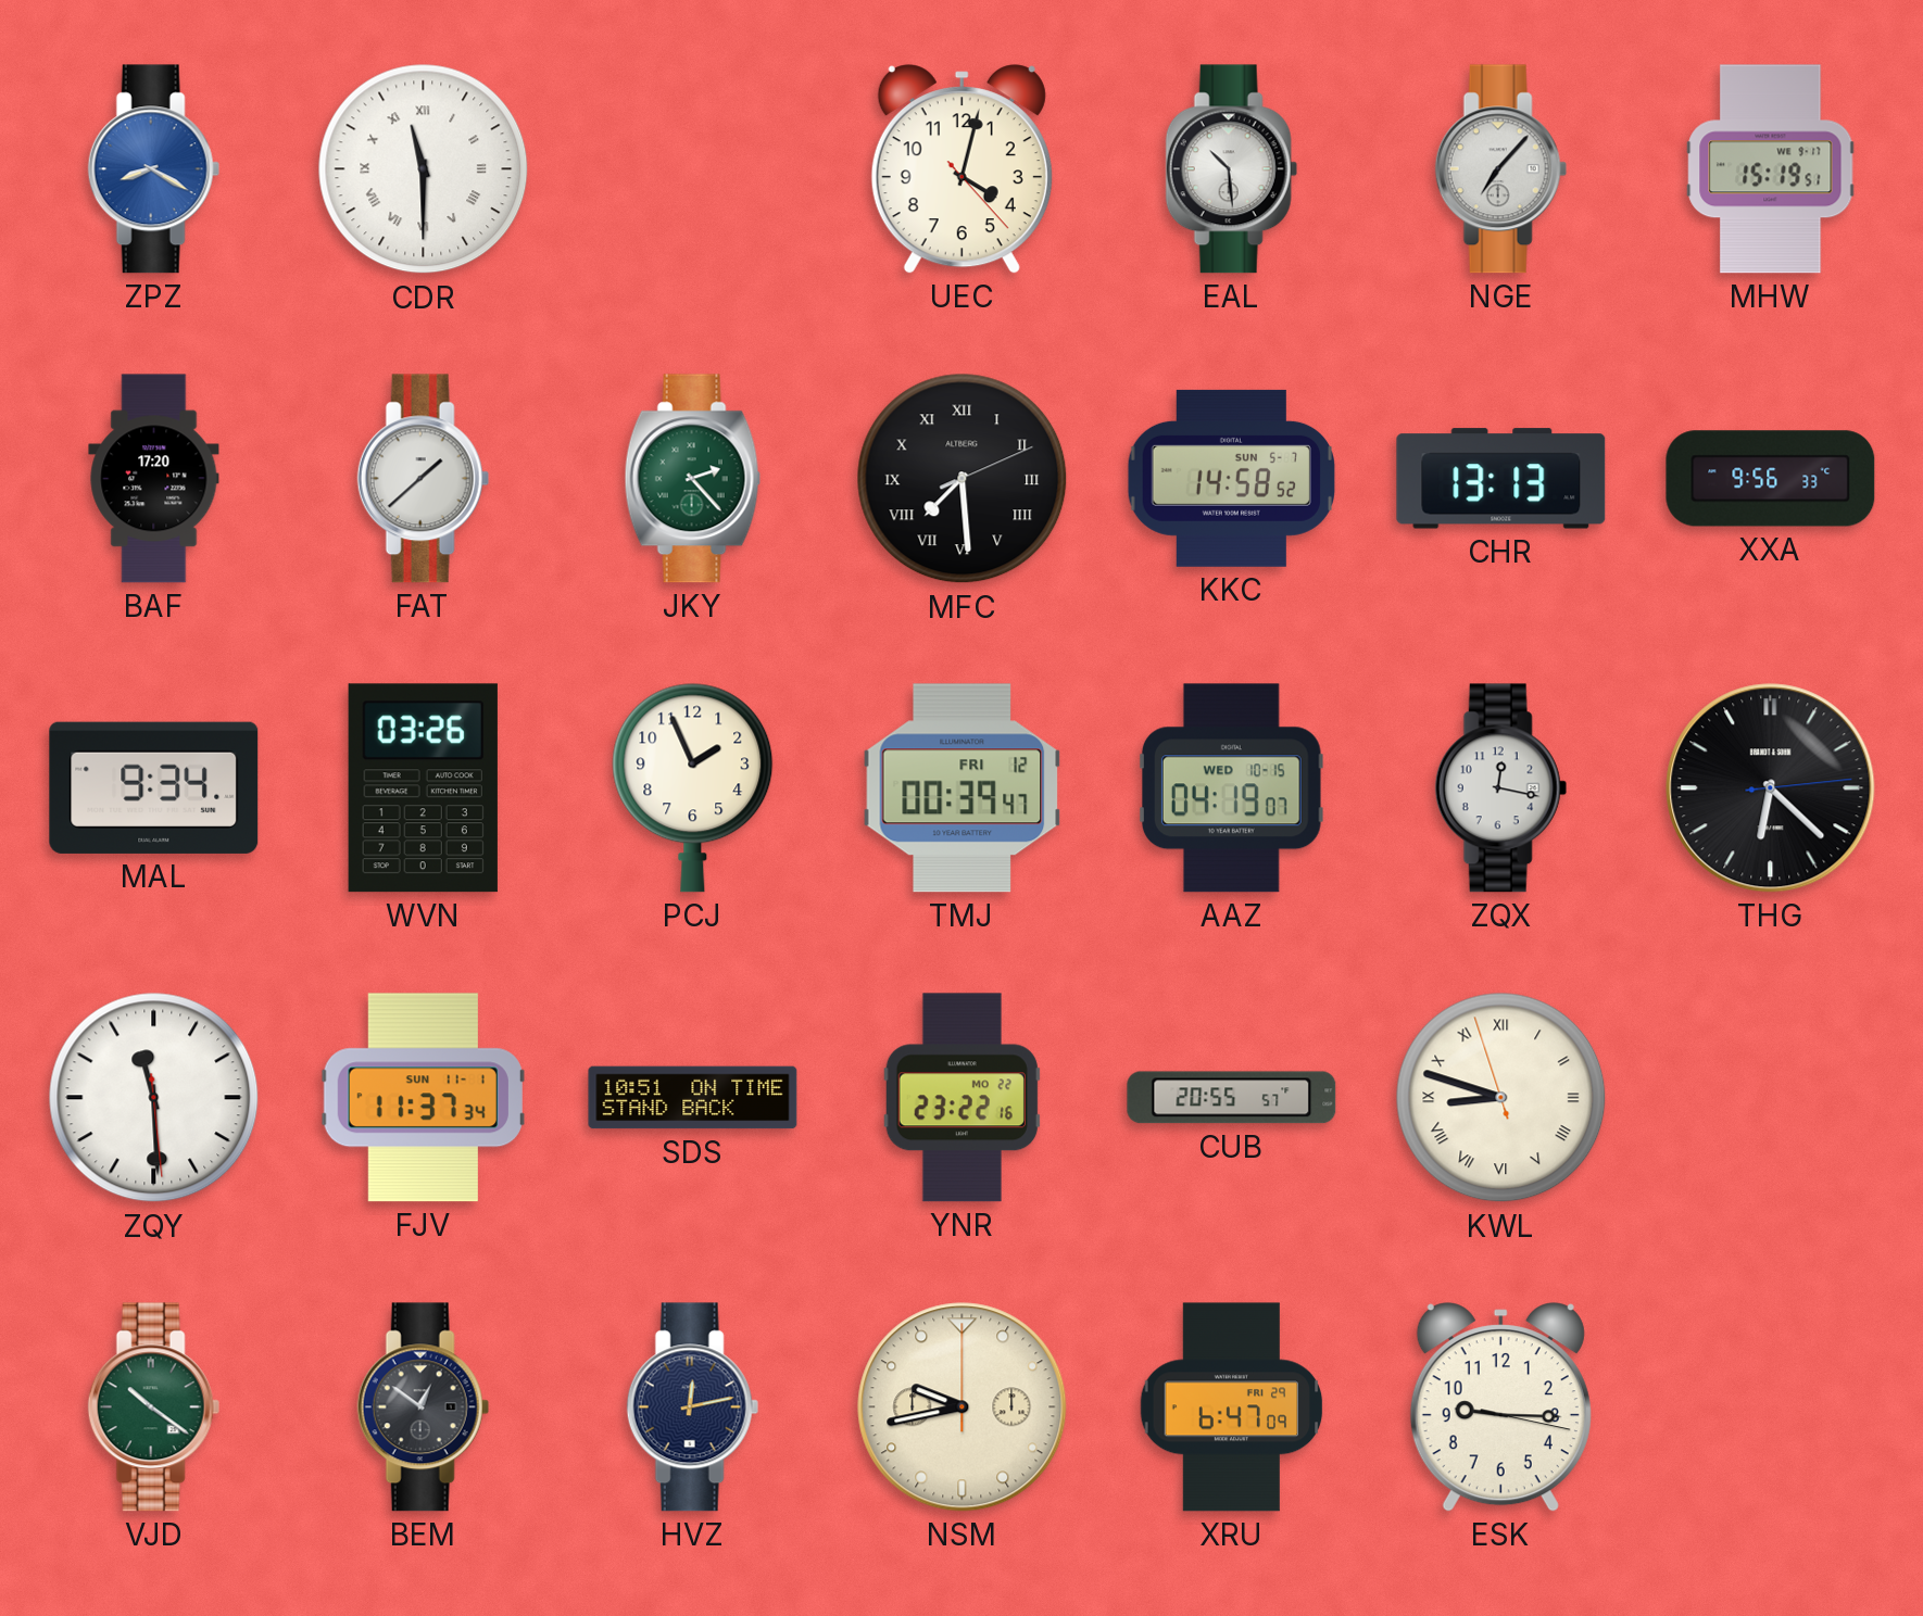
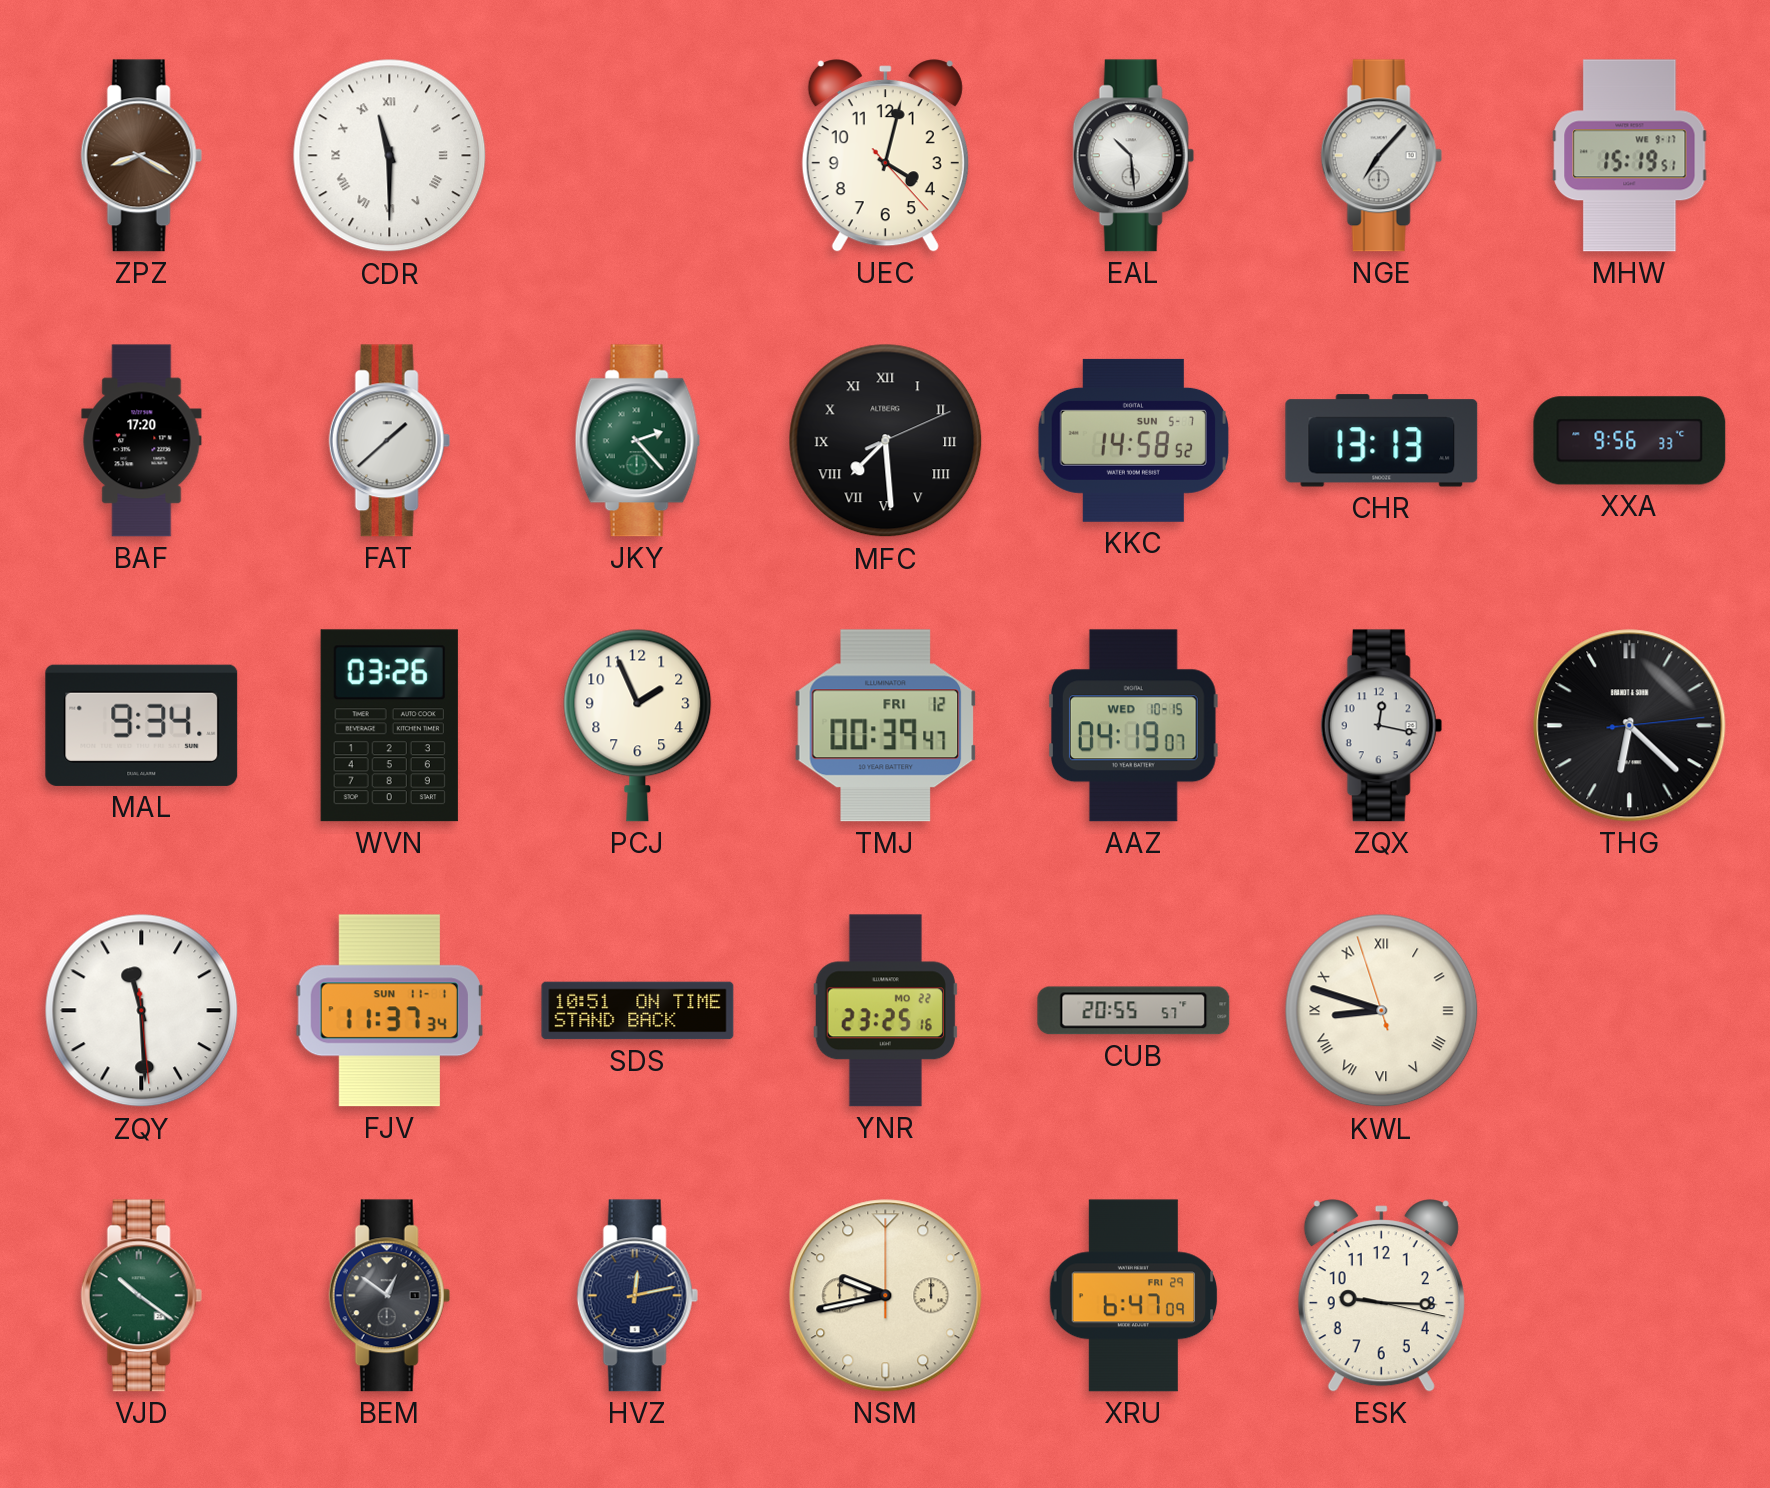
ZPZ dial: blue -> brown (141, 156)
YNR: 23:22 -> 23:25 (885, 1011)
